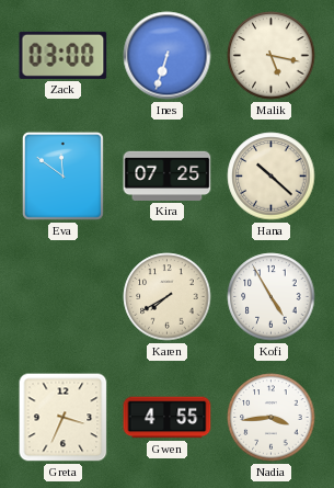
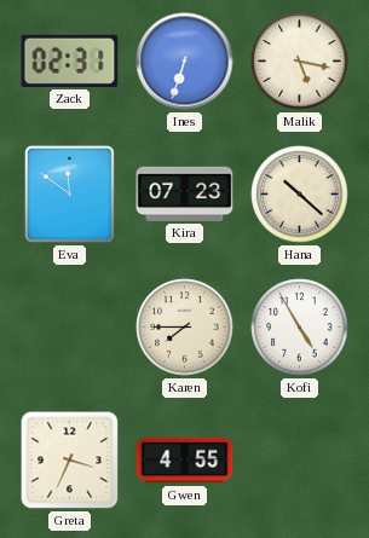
Zack: 03:00 -> 02:31 (70, 60)
Kira: 07:25 -> 07:23 (185, 193)
Karen: 7:40 -> 7:45 (185, 328)
Nadia: 3:44 -> none (272, 418)
